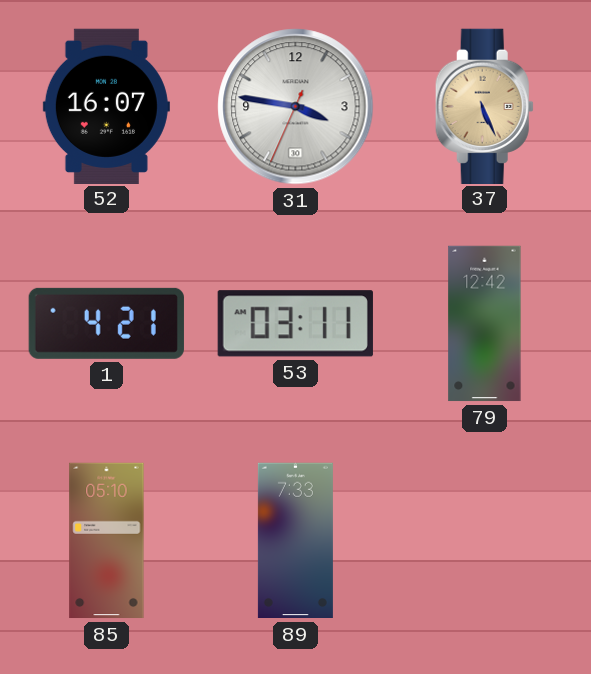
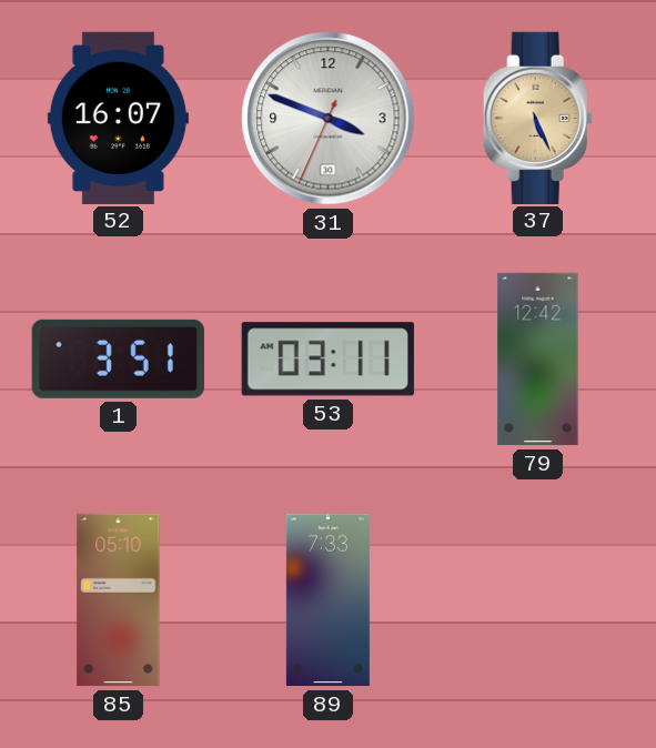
31: 3:46 -> 3:48 (329, 119)
1: 4:21 -> 3:51 (118, 358)
